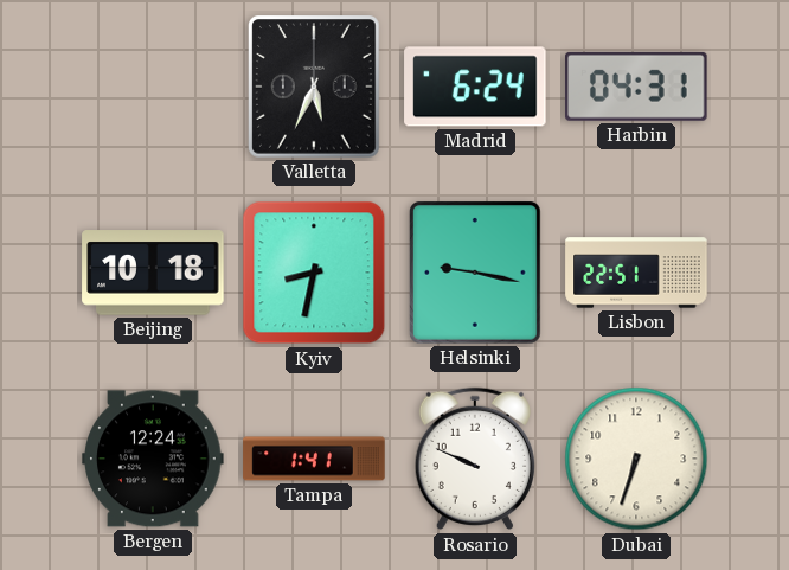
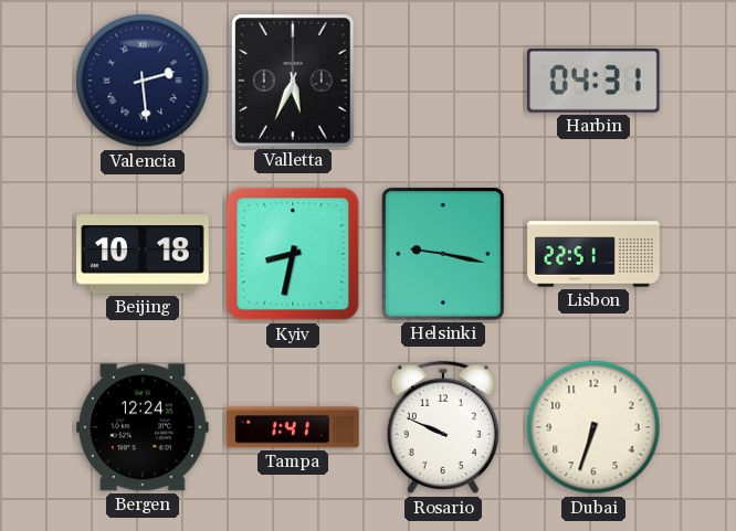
Valencia: none -> 2:29 (143, 81)
Madrid: 6:24 -> none (475, 87)
